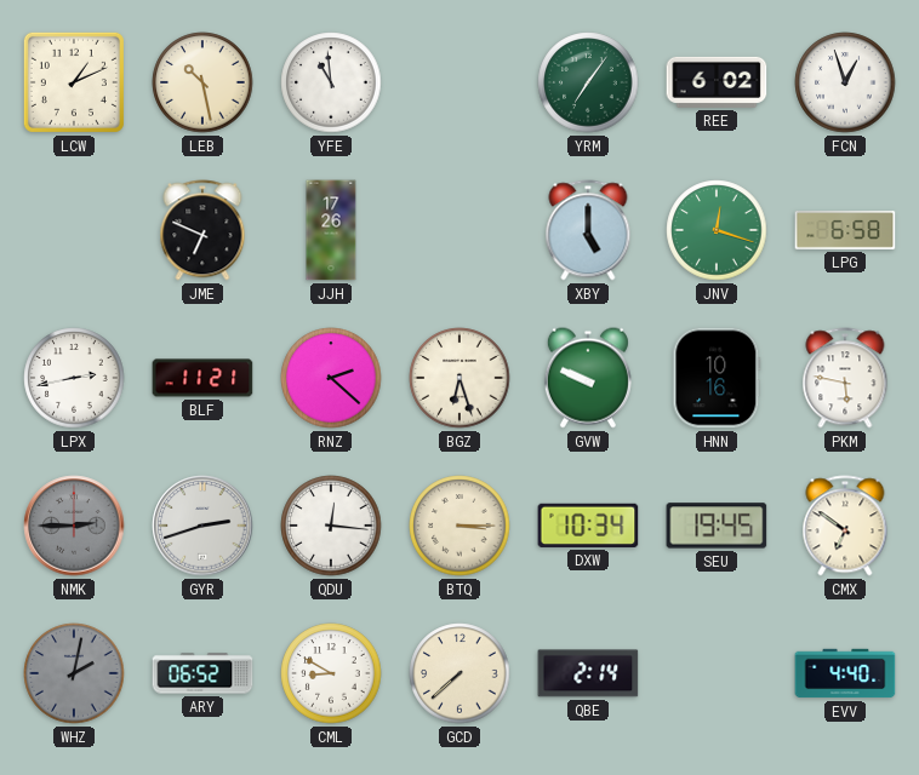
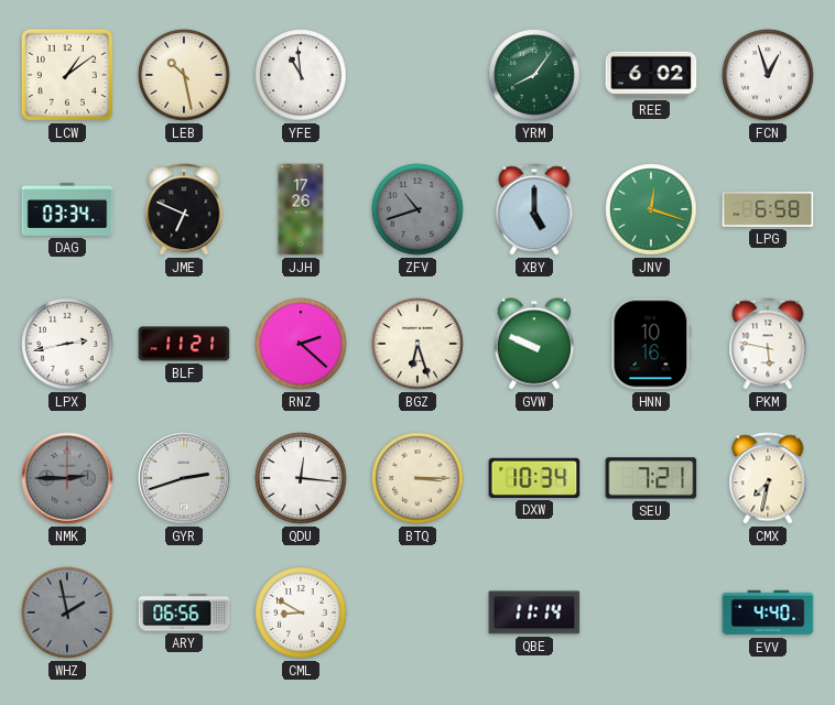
LCW: 1:11 -> 1:09 (67, 75)
YRM: 7:06 -> 8:06 (534, 75)
DAG: none -> 03:34 (67, 209)
ZFV: none -> 10:42 (417, 209)
SEU: 19:45 -> 7:21 (651, 478)
CMX: 6:51 -> 7:32 (768, 478)
WHZ: 2:02 -> 1:58 (67, 612)
ARY: 06:52 -> 06:56 (184, 612)
GCD: 7:38 -> none (459, 673)
QBE: 2:14 -> 11:14 (534, 612)
